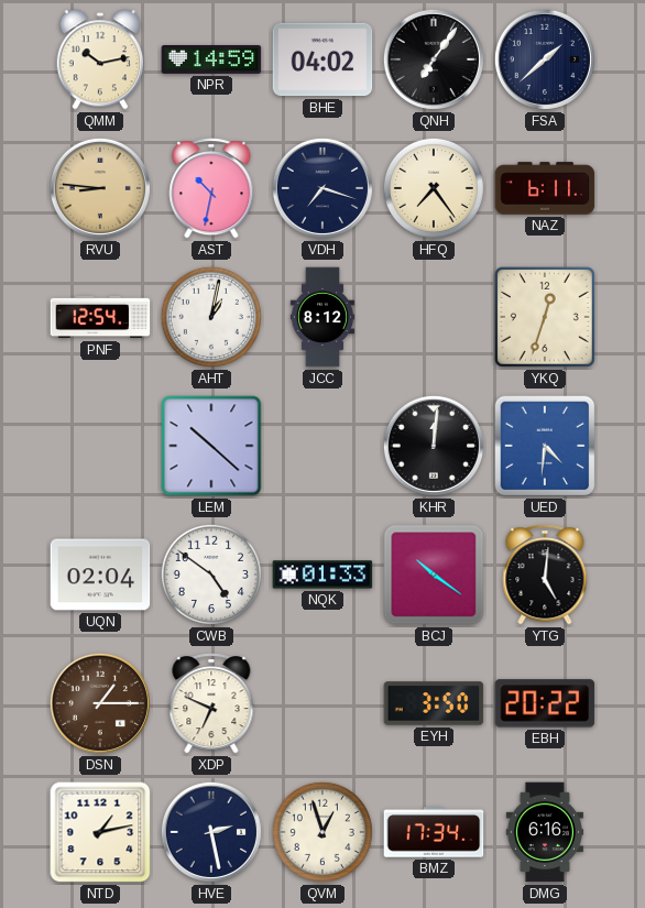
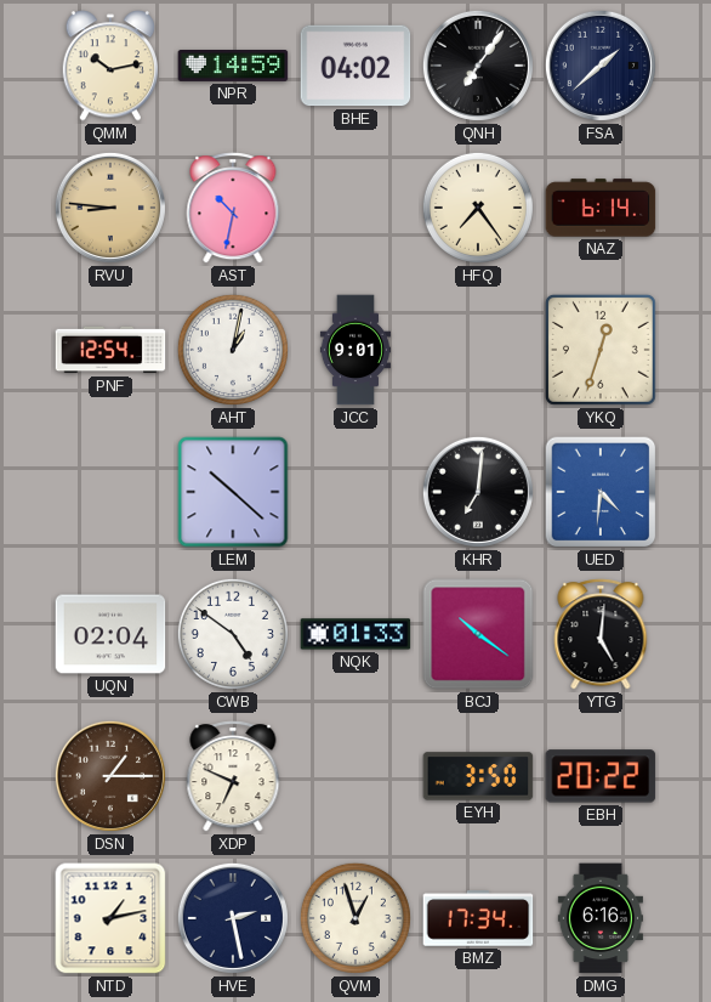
VDH: 7:18 -> none (322, 188)
NAZ: 6:11 -> 6:14 (601, 208)
JCC: 8:12 -> 9:01 (354, 350)
KHR: 12:01 -> 7:01 (478, 492)
